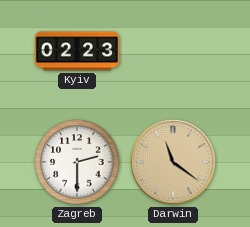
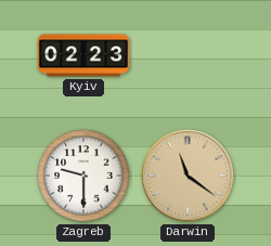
Zagreb: 2:30 -> 9:30 (83, 176)
